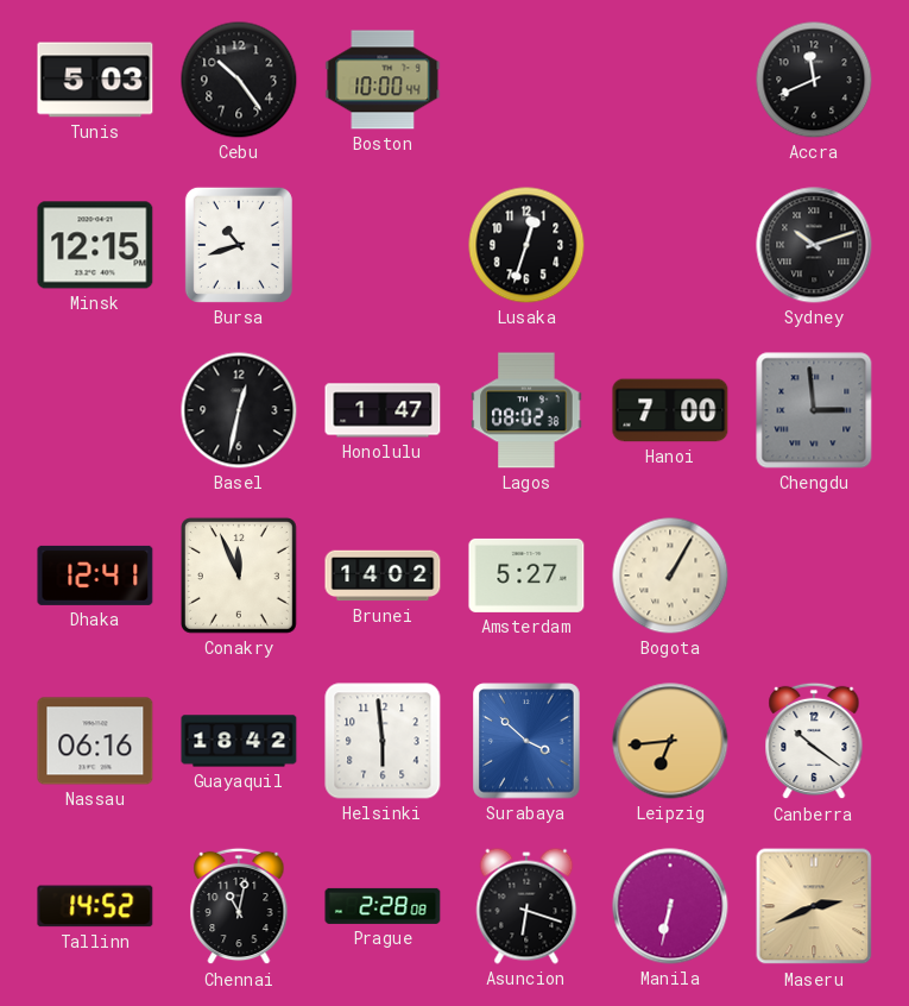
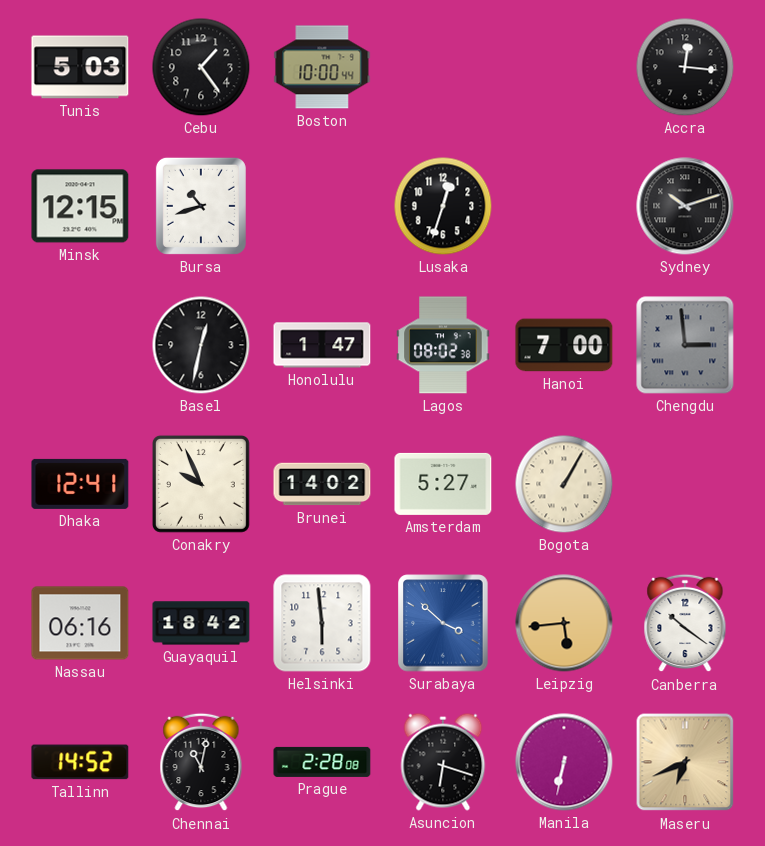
Cebu: 10:24 -> 1:24 (201, 67)
Accra: 11:41 -> 12:16 (685, 67)
Conakry: 11:56 -> 9:56 (201, 484)
Leipzig: 6:44 -> 5:44 (564, 623)
Maseru: 2:41 -> 6:41 (685, 762)
